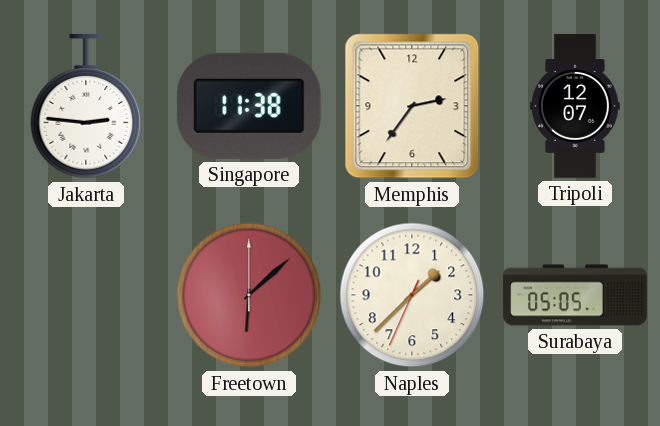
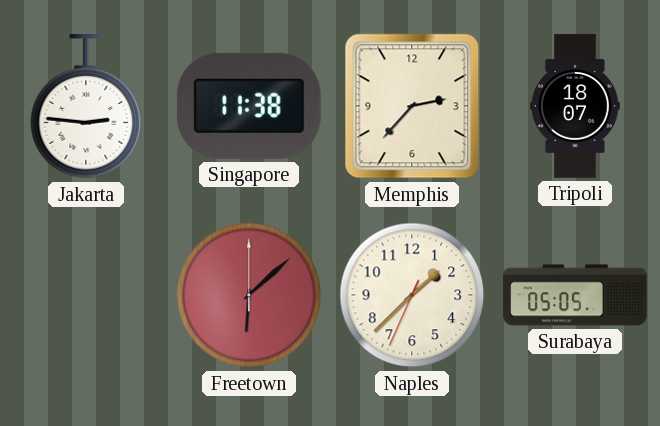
Memphis: 2:36 -> 2:37 (412, 106)
Tripoli: 12:07 -> 18:07 (576, 106)
